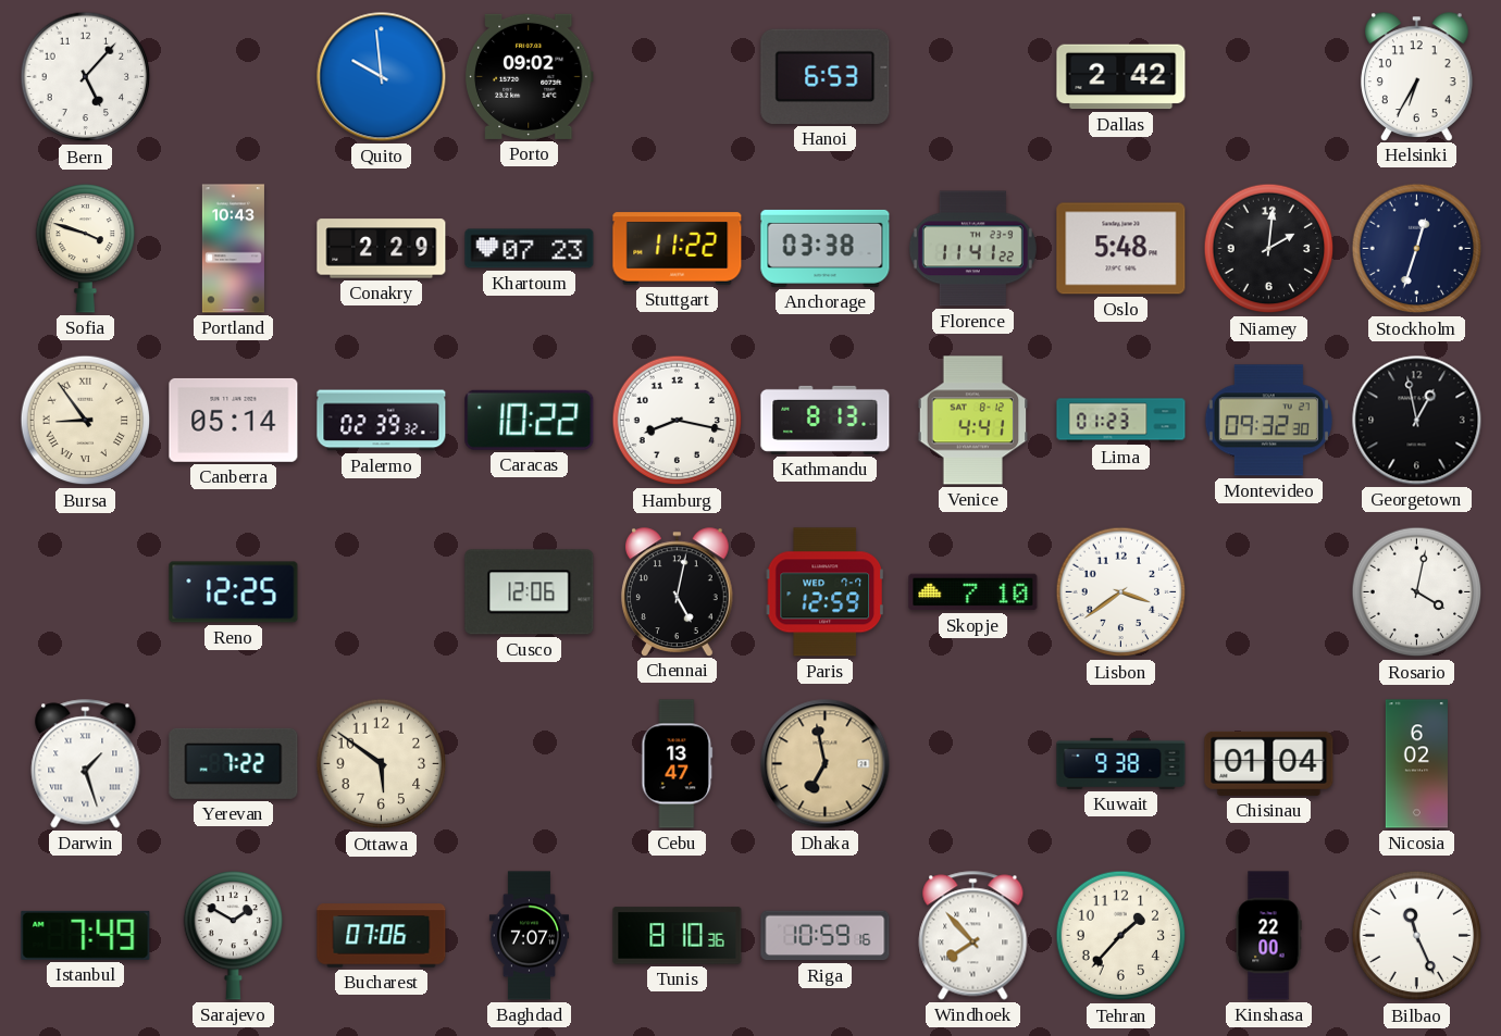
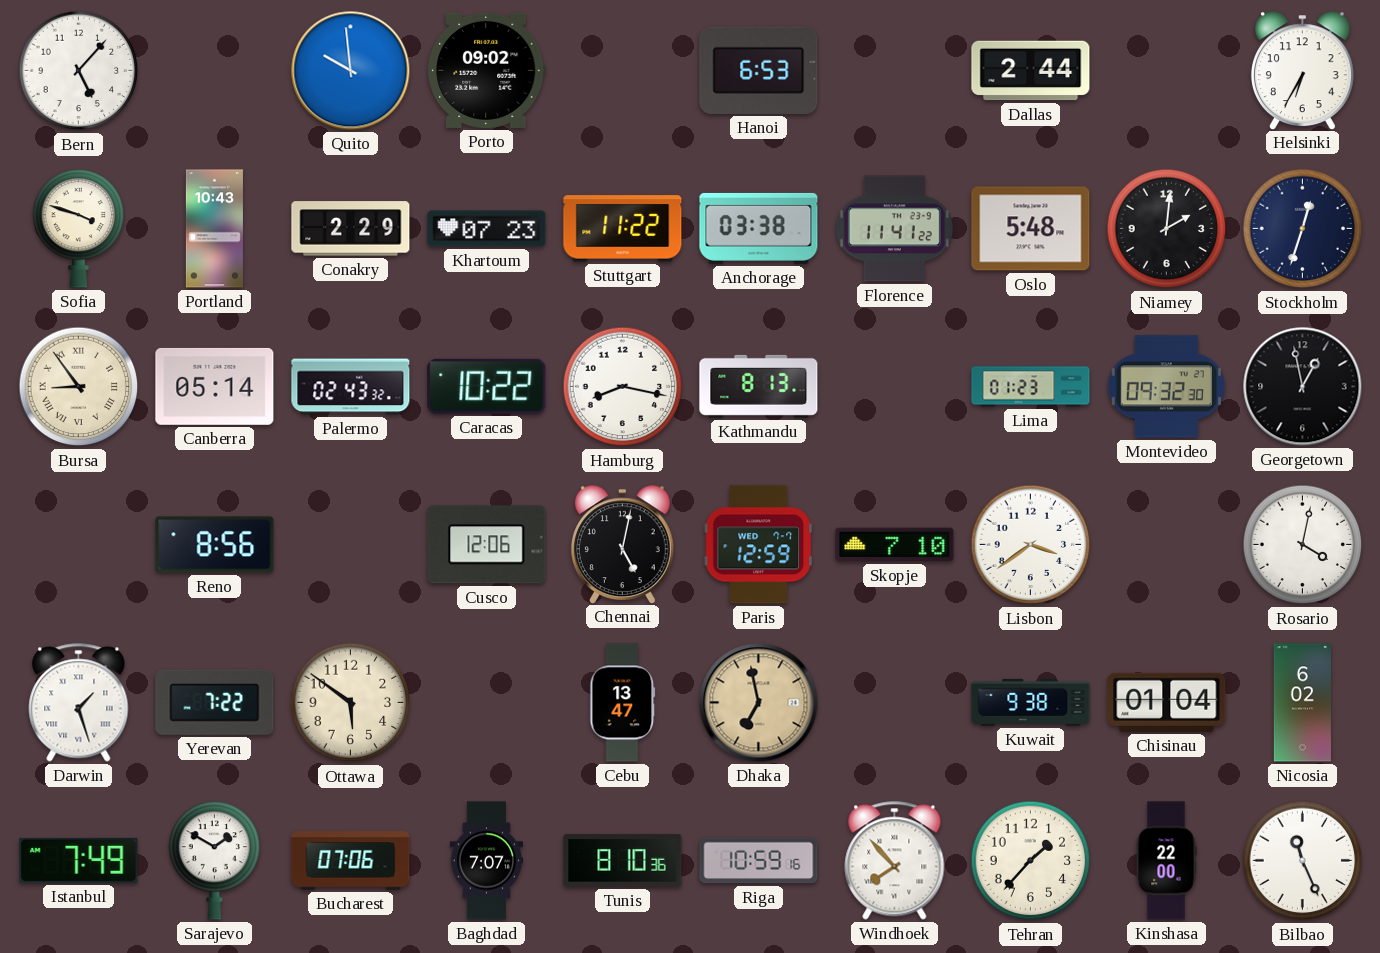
Dallas: 2:42 -> 2:44 (1031, 71)
Palermo: 02:39 -> 02:43 (351, 387)
Venice: 4:41 -> none (973, 421)
Reno: 12:25 -> 8:56 (215, 545)
